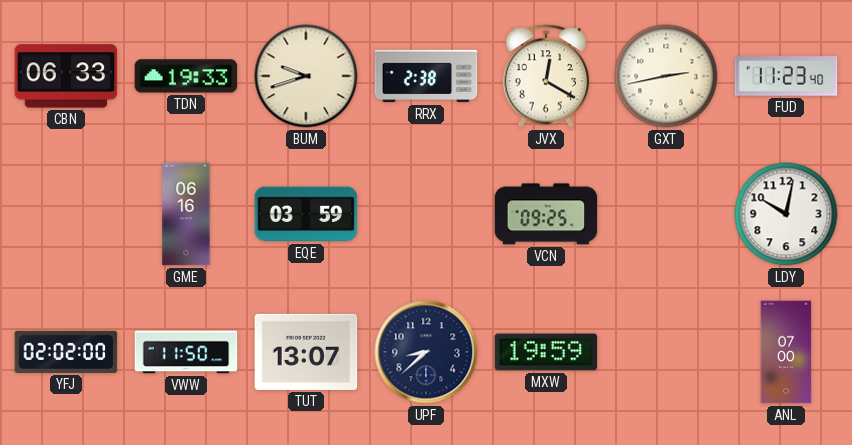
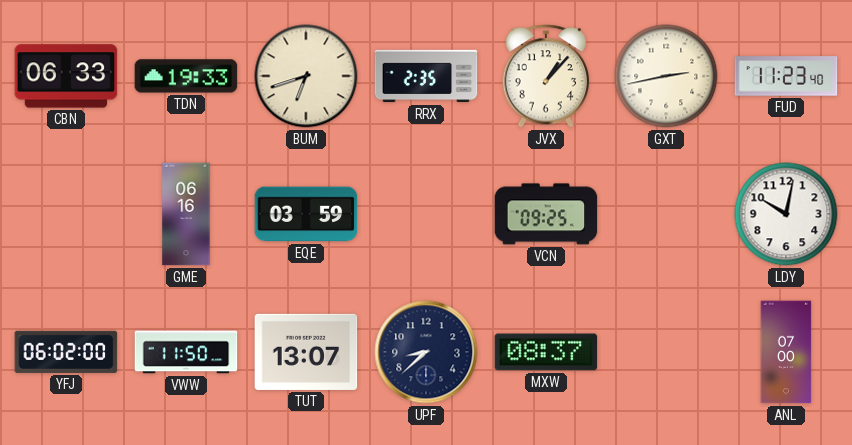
BUM: 9:42 -> 6:42 (306, 76)
RRX: 2:38 -> 2:35 (426, 76)
JVX: 12:20 -> 1:07 (546, 76)
YFJ: 02:02 -> 06:02 (66, 352)
MXW: 19:59 -> 08:37 (546, 352)
